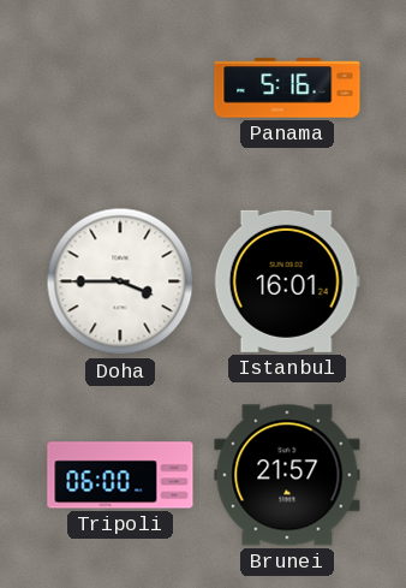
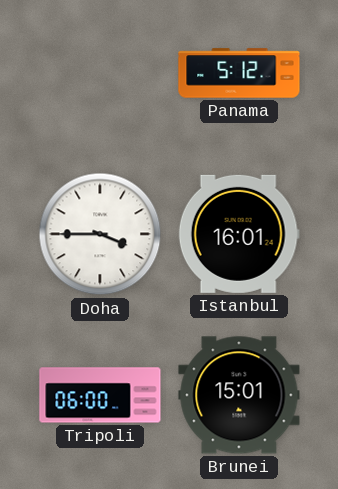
Panama: 5:16 -> 5:12 (239, 73)
Brunei: 21:57 -> 15:01 (239, 395)
